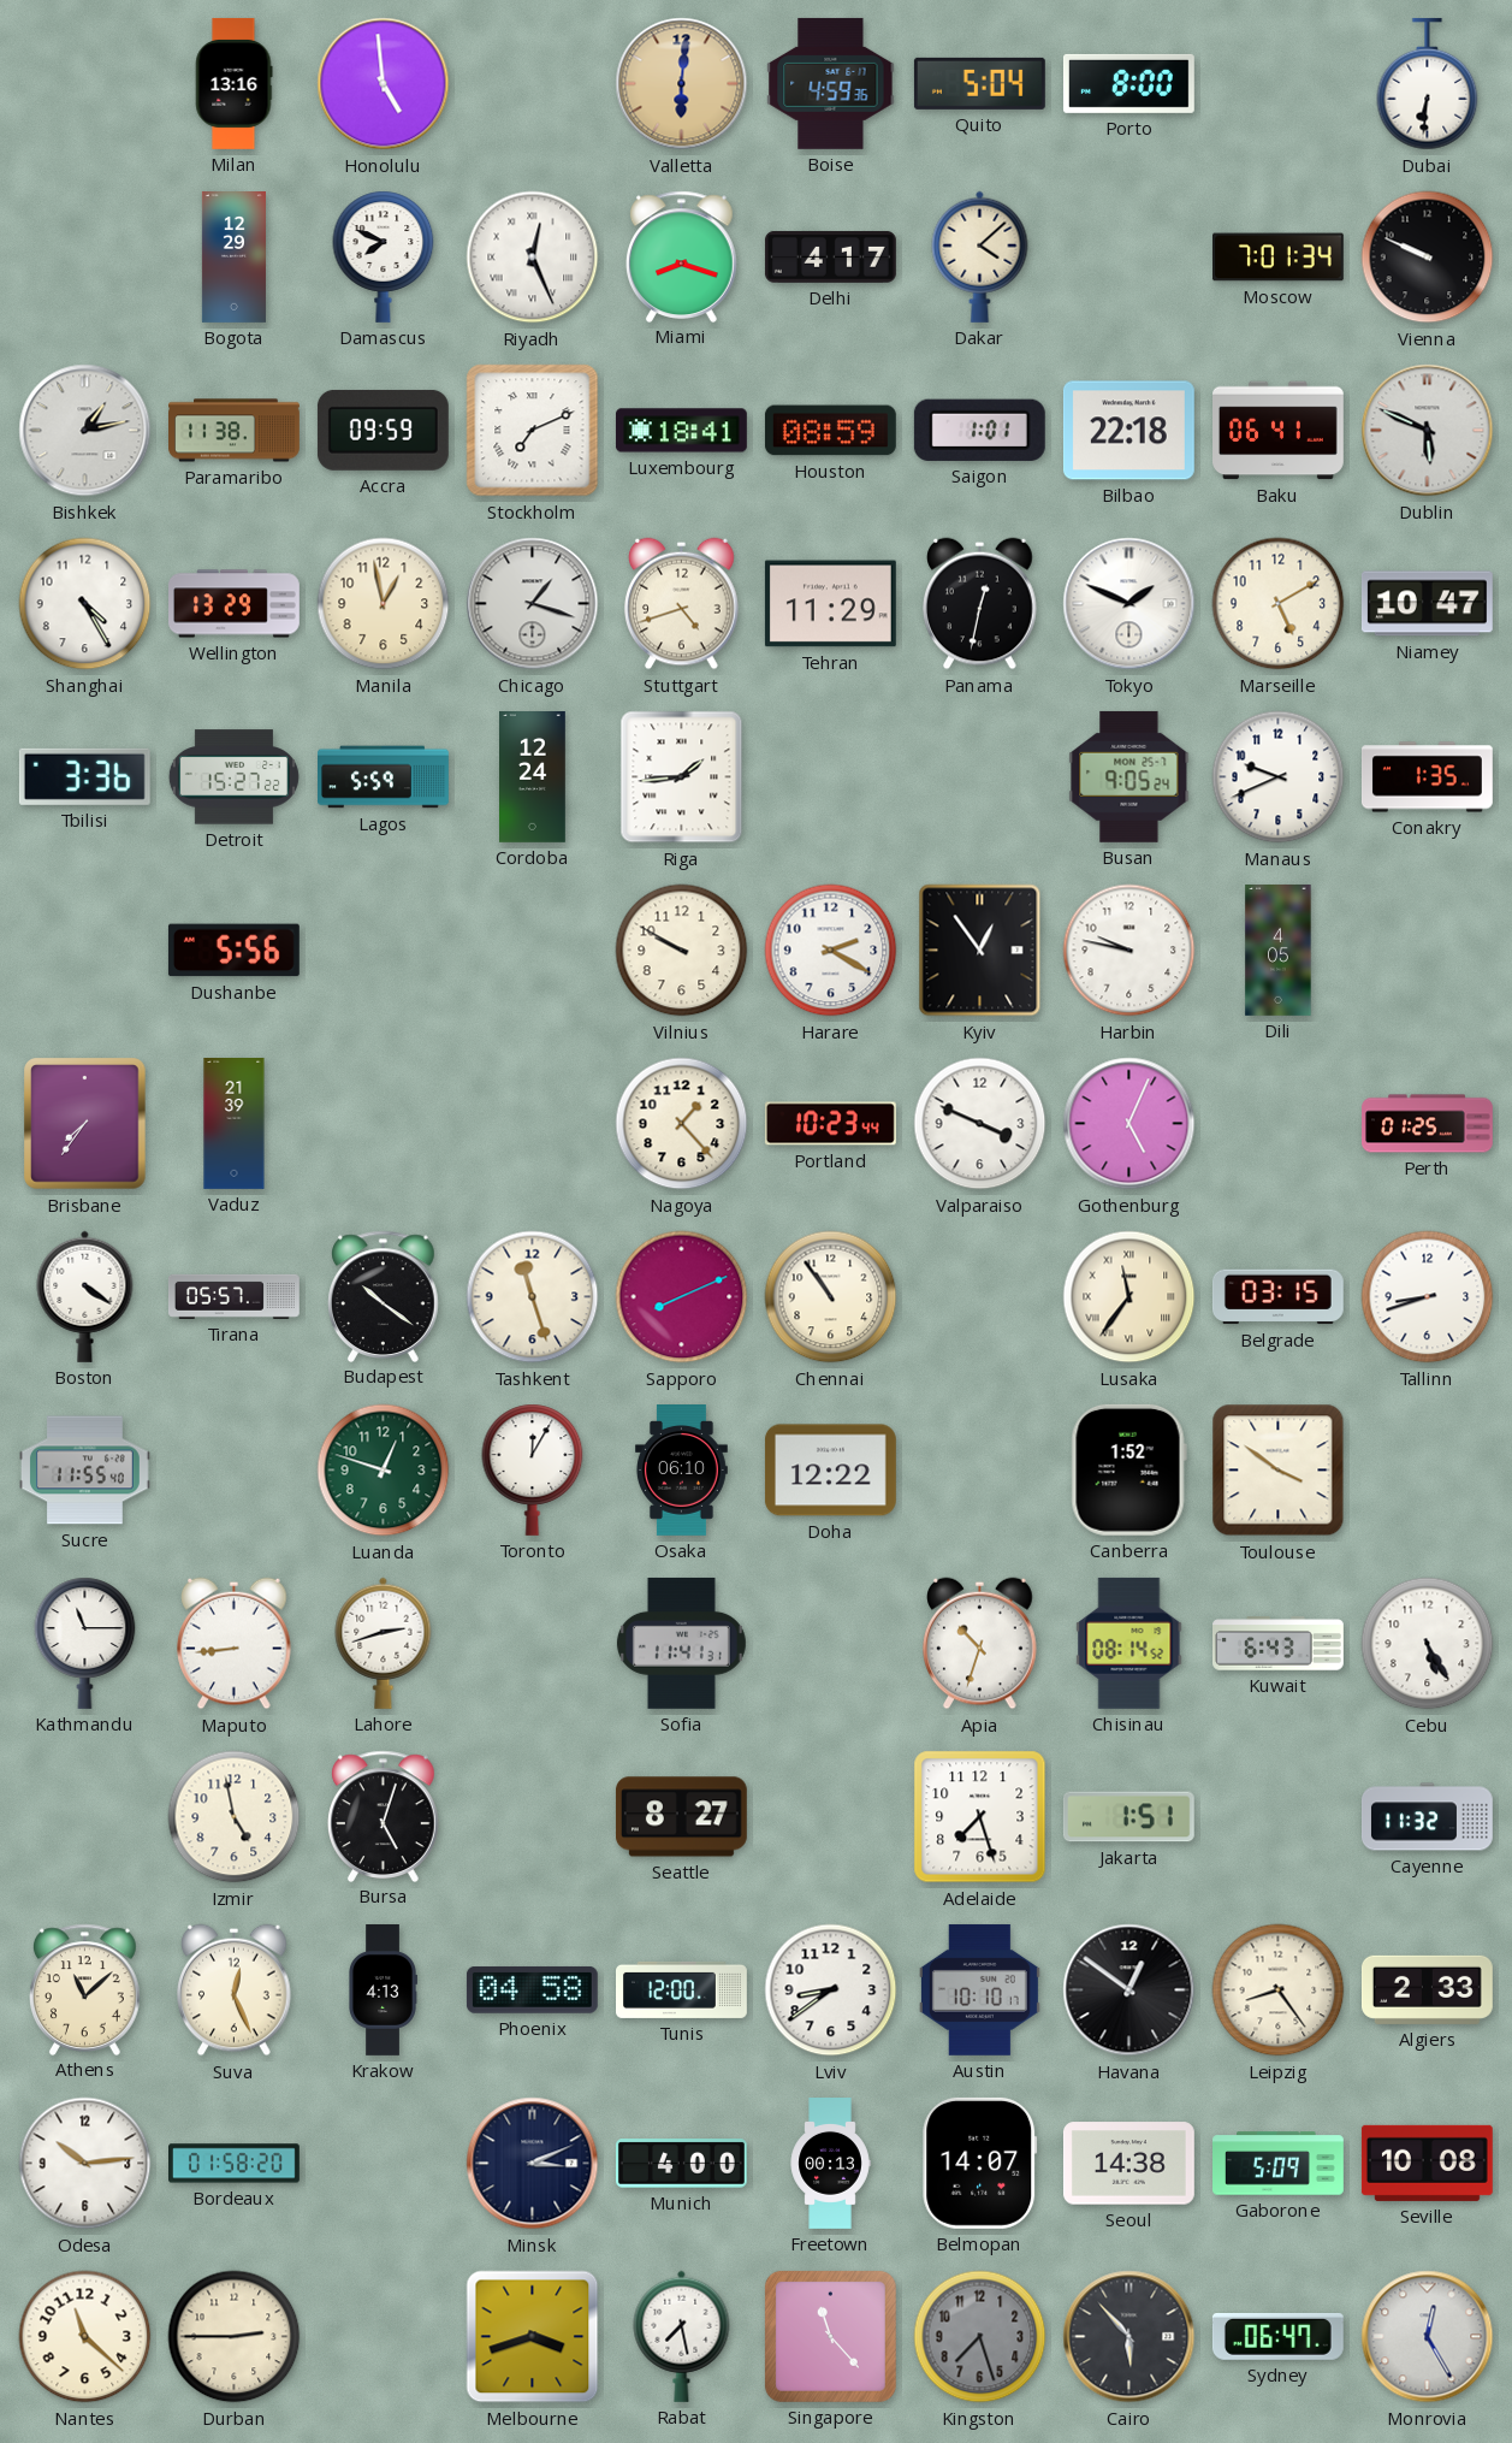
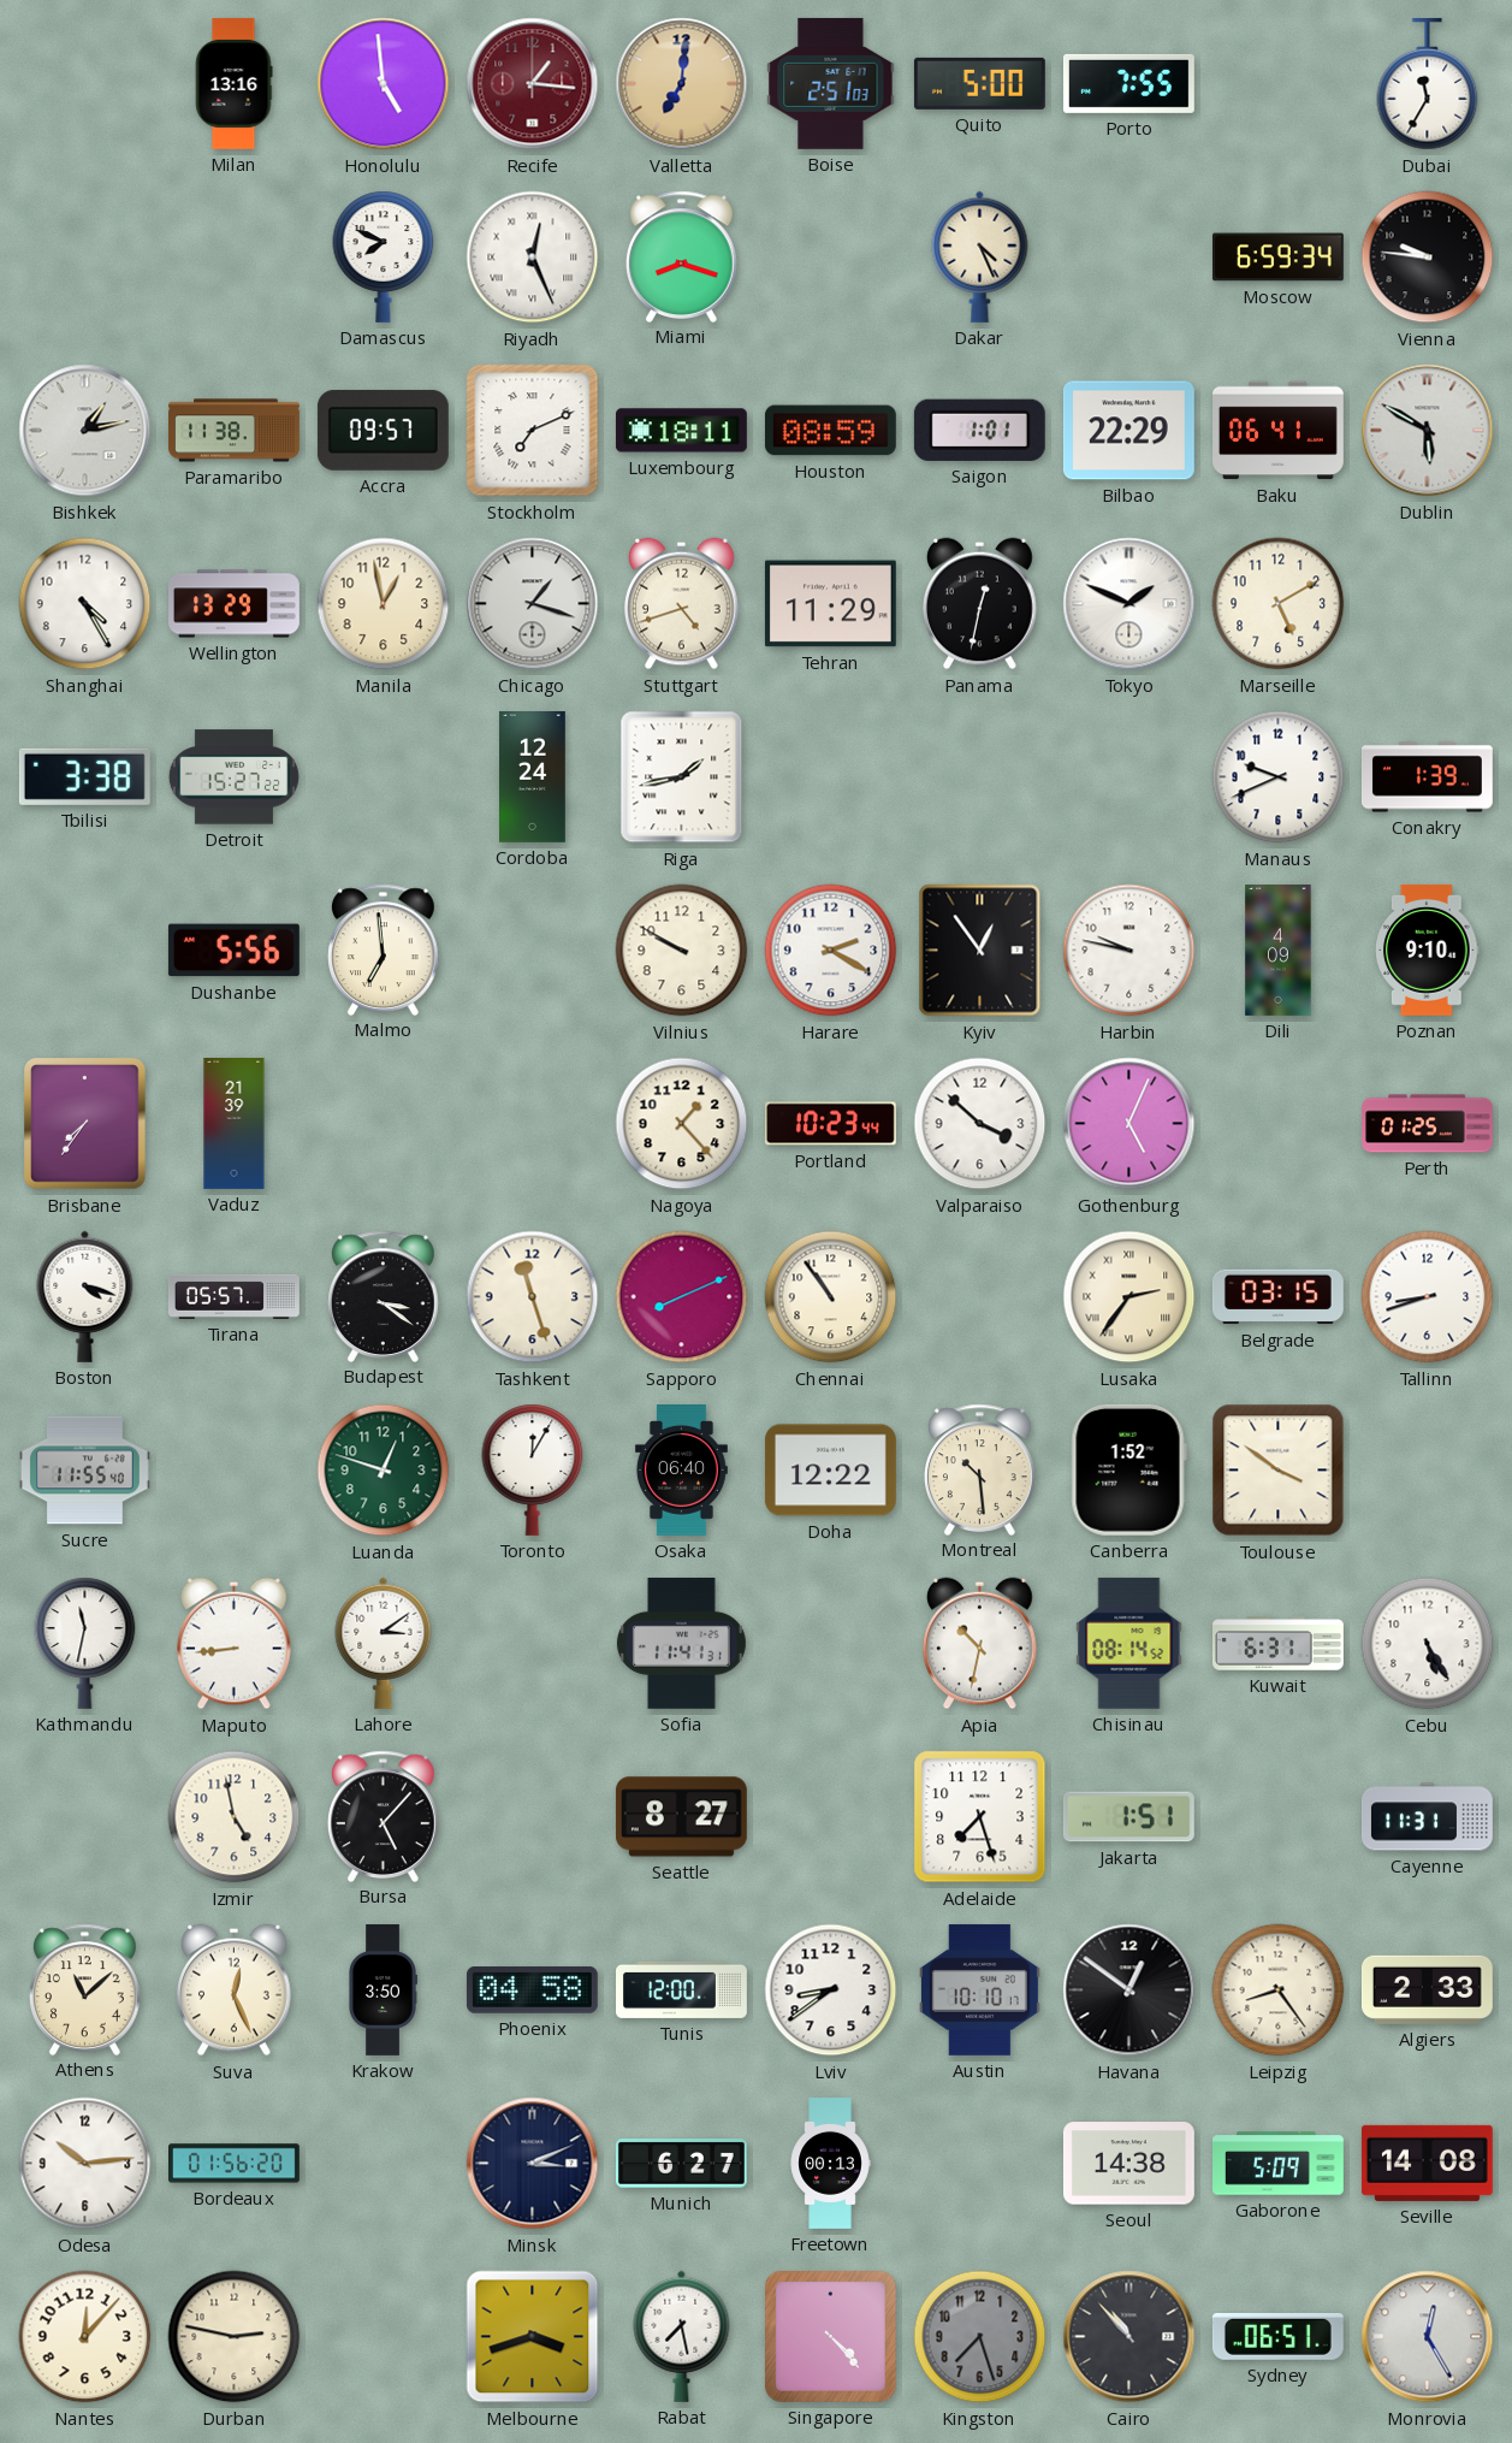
Recife: none -> 1:16 (533, 84)
Valletta: 6:01 -> 7:01 (682, 84)
Boise: 4:59 -> 2:51 (831, 83)
Quito: 5:04 -> 5:00 (979, 83)
Porto: 8:00 -> 7:55 (1128, 83)
Dubai: 6:31 -> 11:35 (1428, 84)
Bogota: 12:29 -> none (233, 258)
Delhi: 4:17 -> none (830, 256)
Dakar: 4:08 -> 4:26 (980, 256)
Moscow: 7:01 -> 6:59 (1279, 258)
Vienna: 9:49 -> 9:46 (1428, 258)
Accra: 09:59 -> 09:57 (383, 430)
Luxembourg: 18:41 -> 18:11 (681, 431)
Bilbao: 22:18 -> 22:29 (1128, 431)
Dublin: 5:49 -> 5:50 (1428, 431)
Niamey: 10:47 -> none (1427, 604)
Tbilisi: 3:36 -> 3:38 (84, 776)
Lagos: 5:59 -> none (384, 777)
Riga: 1:44 -> 1:43 (682, 777)
Busan: 9:05 -> none (1129, 776)
Conakry: 1:35 -> 1:39 (1427, 777)
Malmo: none -> 6:59 (384, 950)
Dili: 4:05 -> 4:09 (1279, 951)
Poznan: none -> 9:10 (1428, 950)
Valparaiso: 3:49 -> 3:52 (980, 1124)
Boston: 4:21 -> 4:18 (85, 1296)
Budapest: 10:21 -> 3:21 (384, 1296)
Lusaka: 11:36 -> 2:36 (1129, 1297)
Osaka: 06:10 -> 06:40 (681, 1471)
Montreal: none -> 10:29 (980, 1469)
Kathmandu: 11:15 -> 11:32 (85, 1643)
Lahore: 2:42 -> 3:09 (384, 1643)
Apia: 10:33 -> 10:32 (980, 1644)
Kuwait: 6:43 -> 6:31 (1279, 1644)
Bursa: 5:03 -> 5:07 (384, 1816)
Cayenne: 11:32 -> 11:31 (1428, 1817)
Krakow: 4:13 -> 3:50 (383, 1991)
Bordeaux: 01:58 -> 01:56 (235, 2164)
Munich: 4:00 -> 6:27 (681, 2164)
Belmopan: 14:07 -> none (980, 2163)
Seville: 10:08 -> 14:08 (1427, 2163)
Nantes: 11:22 -> 12:07 (85, 2337)
Durban: 2:45 -> 2:47 (235, 2337)
Singapore: 11:23 -> 4:23 (830, 2336)
Cairo: 5:53 -> 10:53 (1129, 2337)
Sydney: 06:47 -> 06:51 (1277, 2336)
